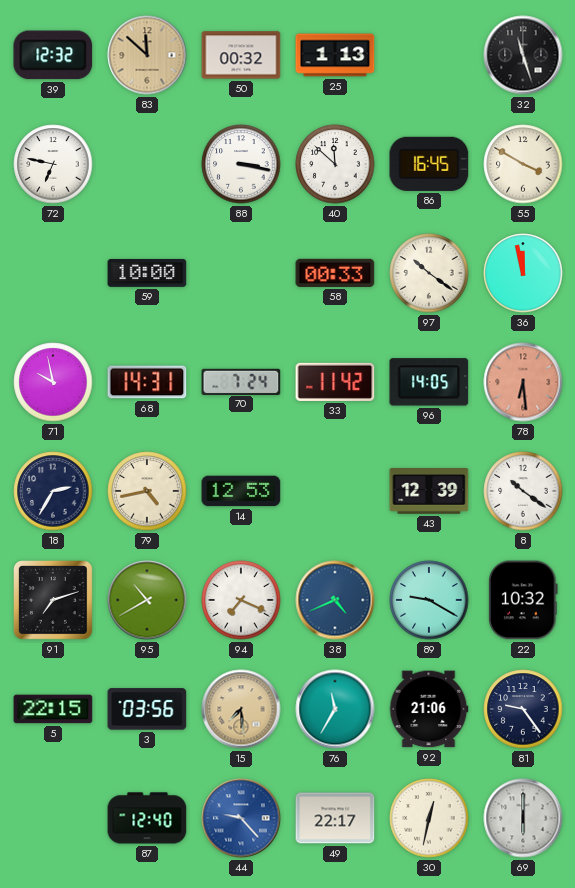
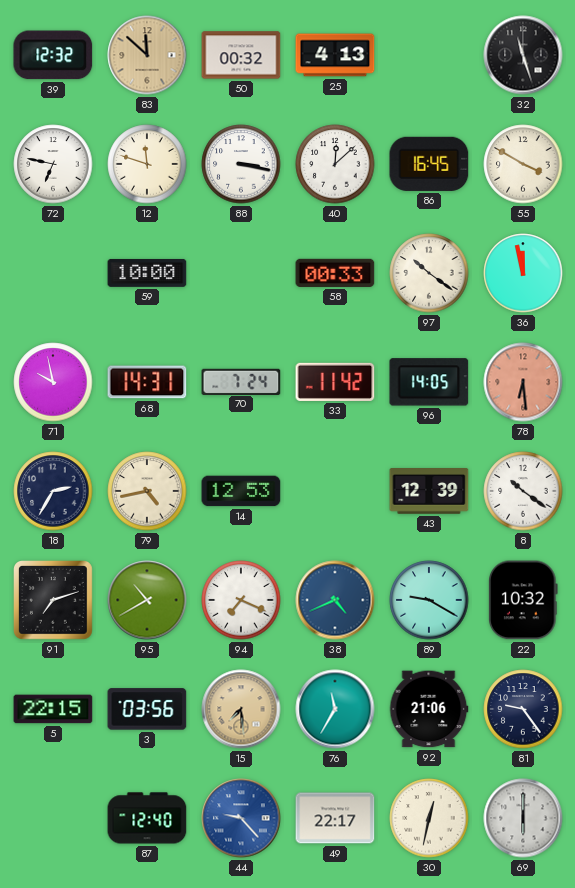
25: 1:13 -> 4:13 (335, 55)
12: none -> 11:48 (147, 164)
40: 11:52 -> 12:08 (335, 164)
